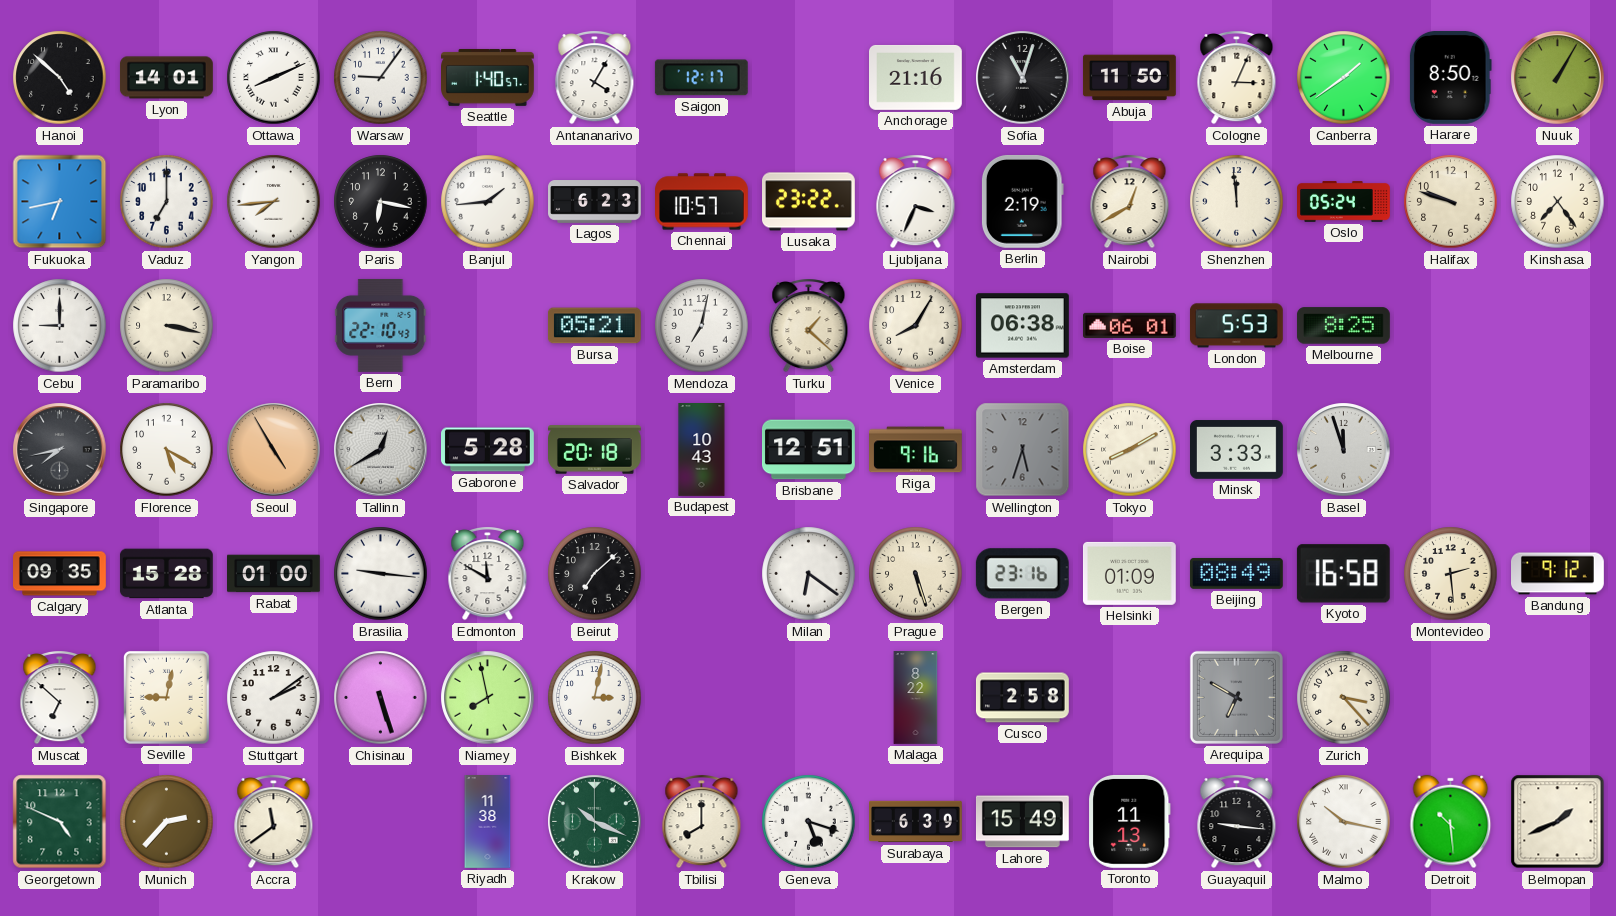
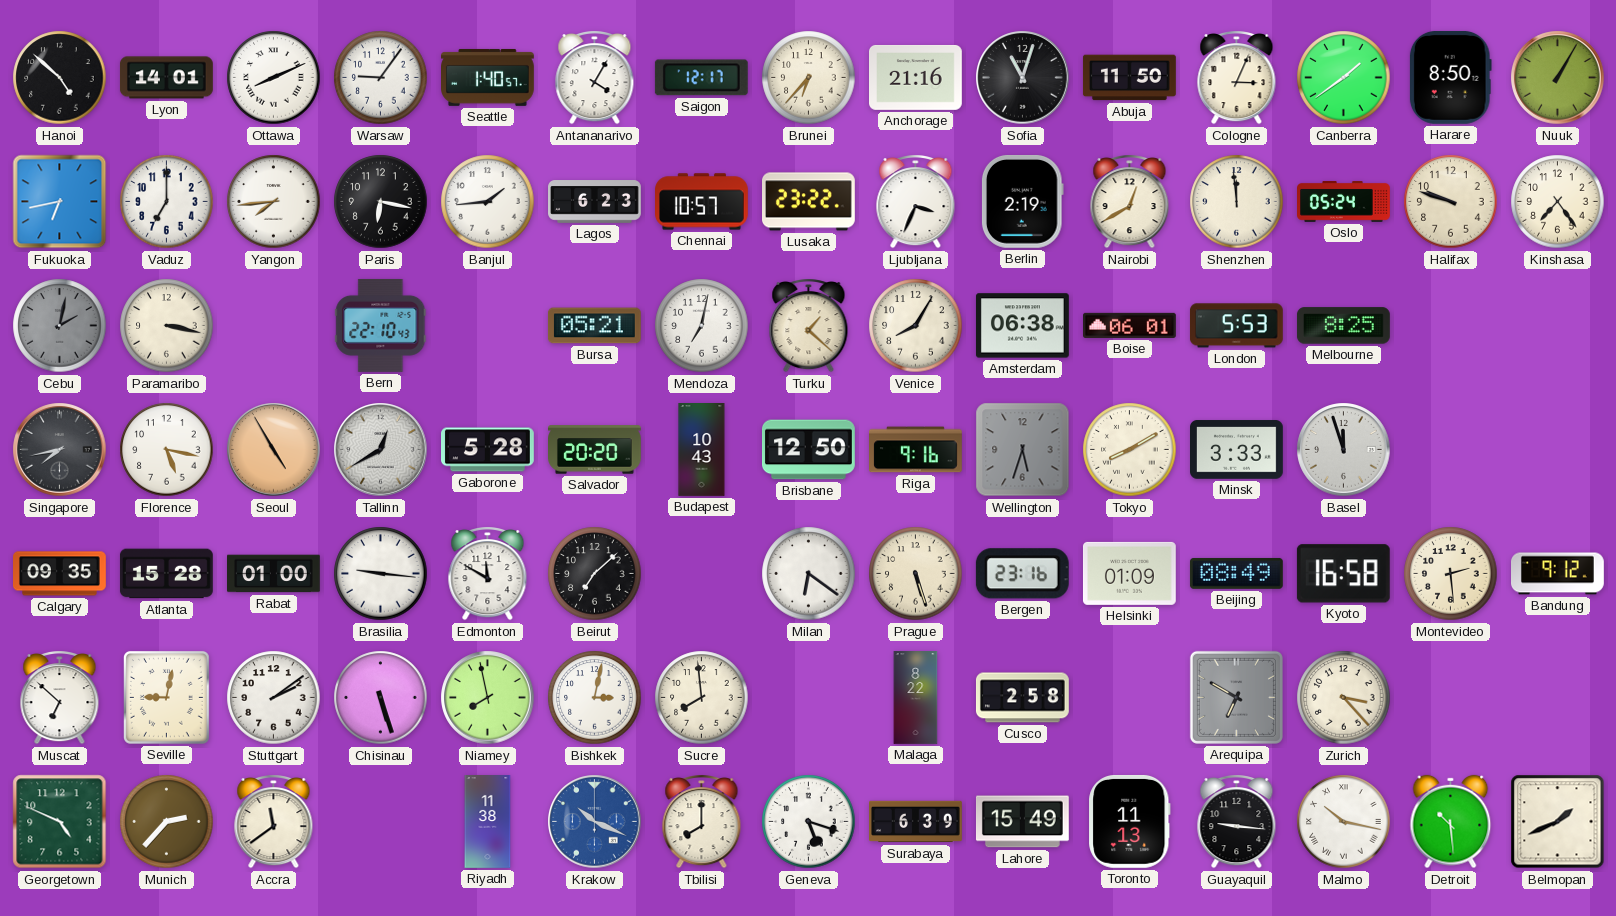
Brunei: none -> 6:37 (809, 78)
Cebu: 9:00 -> 2:02 (60, 326)
Cebu dial: white -> grey (60, 326)
Florence: 5:20 -> 5:17 (167, 450)
Salvador: 20:18 -> 20:20 (595, 450)
Brisbane: 12:51 -> 12:50 (809, 450)
Sucre: none -> 7:59 (702, 698)
Krakow dial: green -> blue (595, 822)
